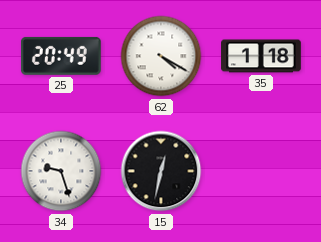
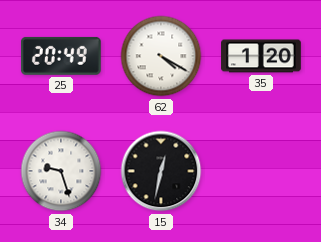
35: 1:18 -> 1:20 (261, 56)
